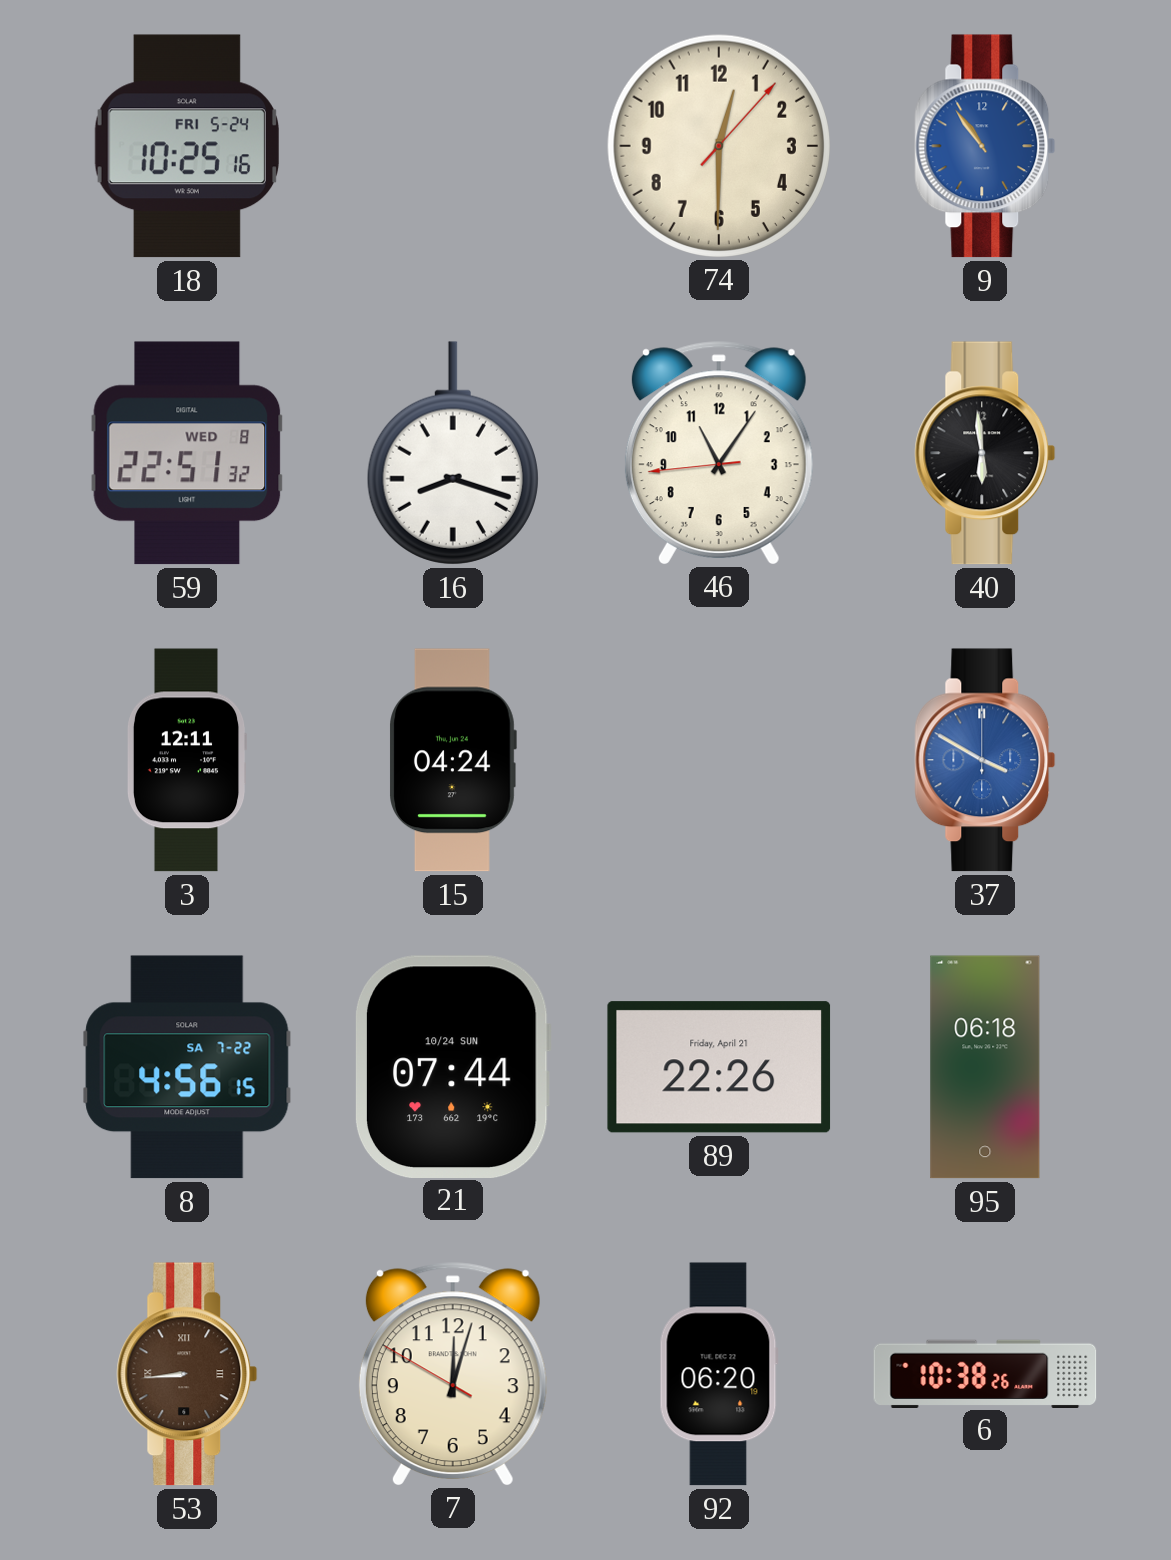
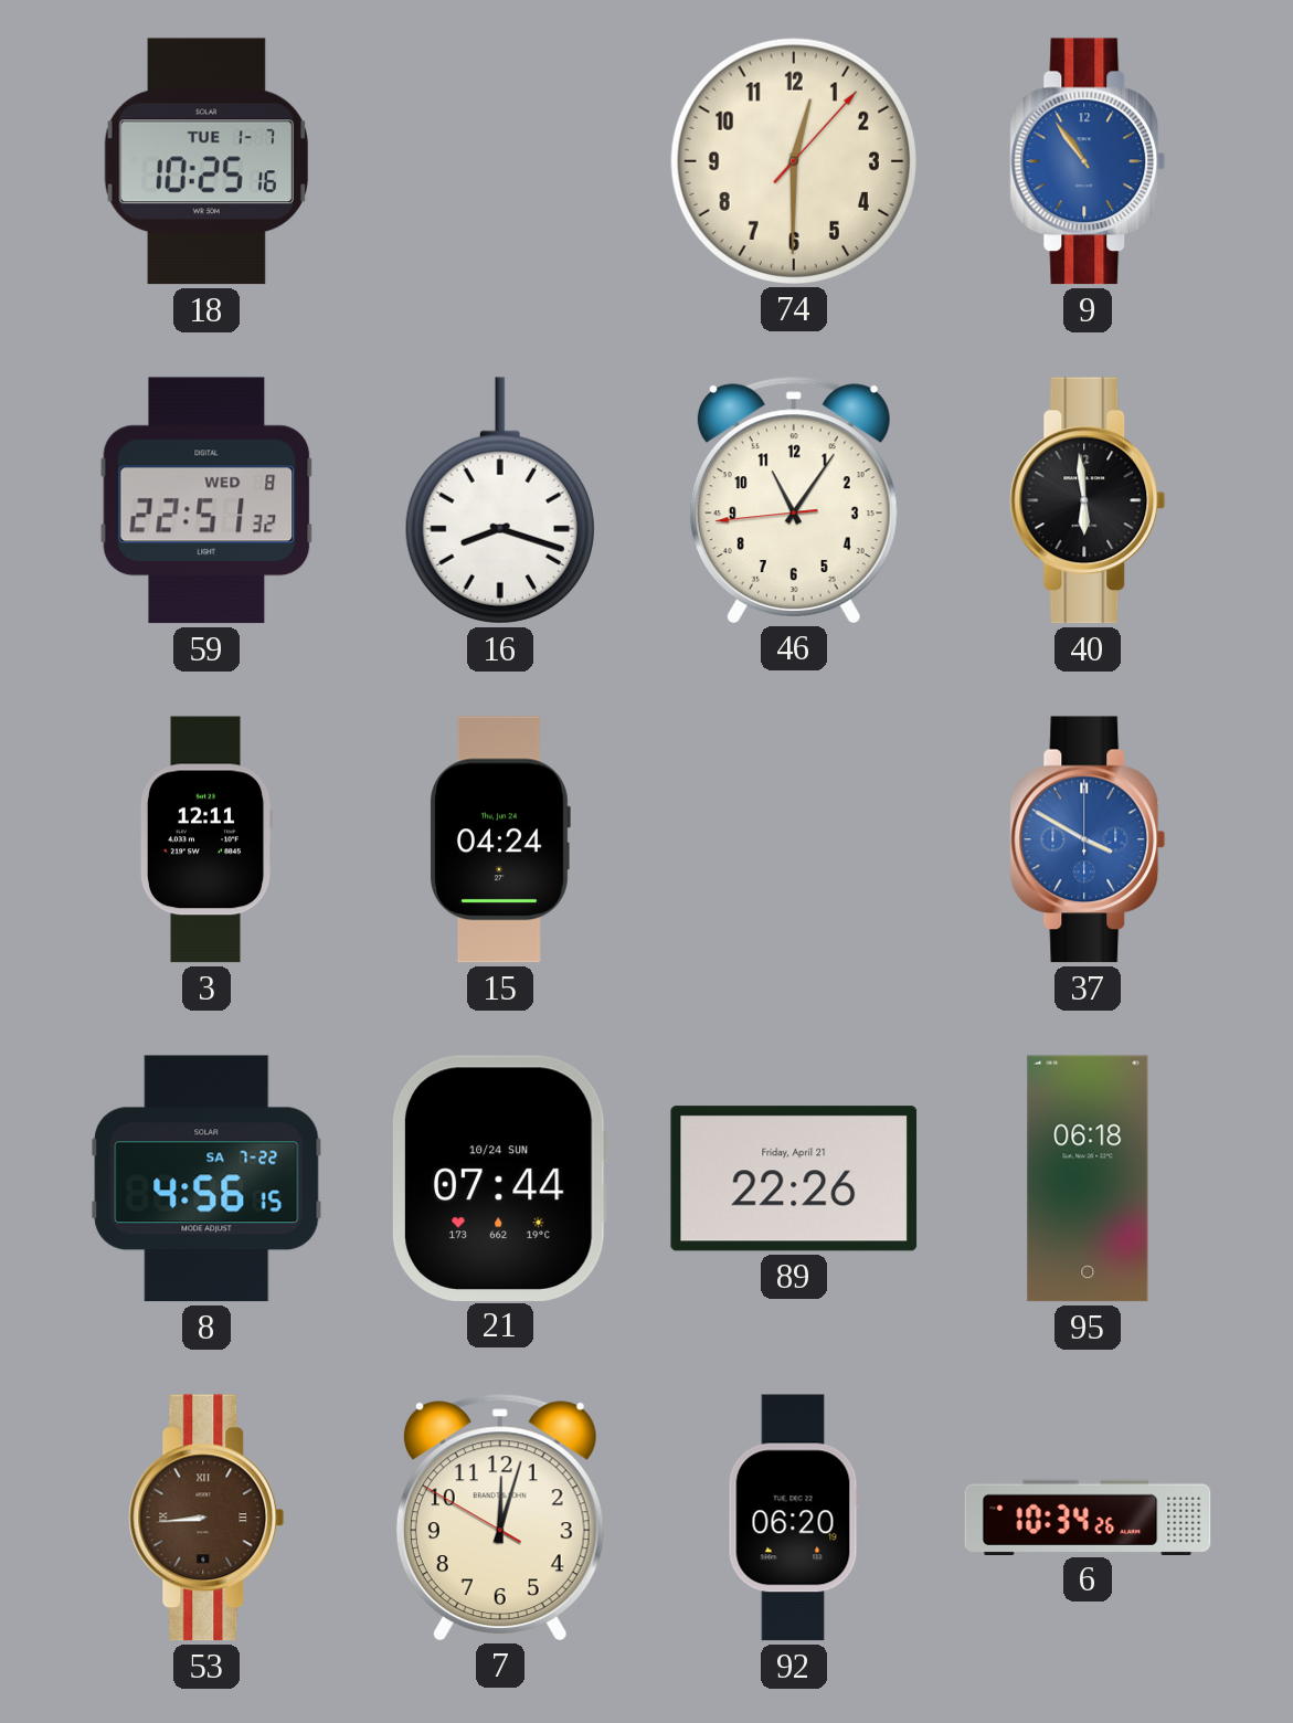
18 date: FRI 5-24 -> TUE 1-7 (206, 161)
6: 10:38 -> 10:34 (1088, 1516)
